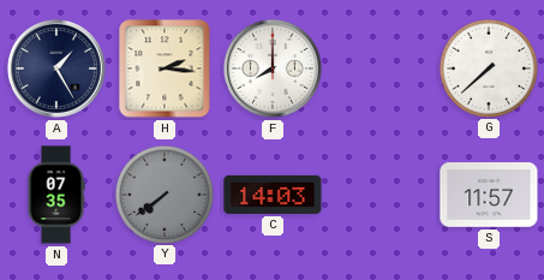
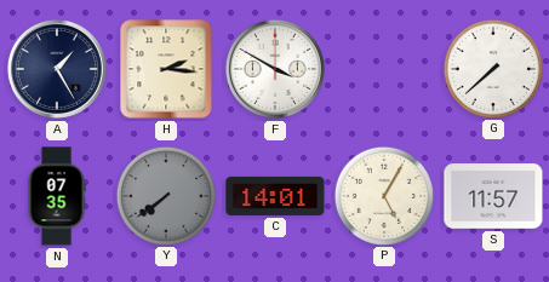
F: 8:00 -> 3:50 (275, 69)
C: 14:03 -> 14:01 (275, 196)
P: none -> 5:05 (383, 195)
